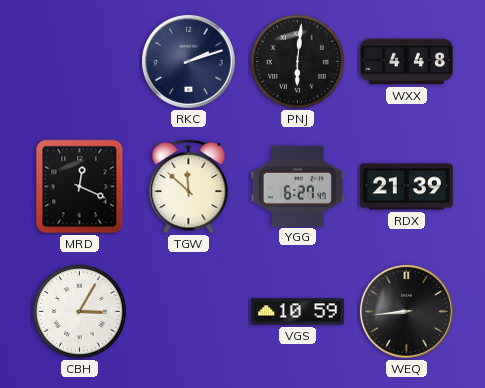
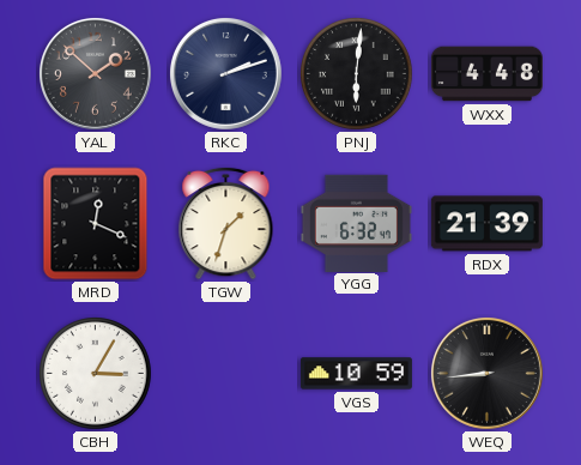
YAL: none -> 1:52 (95, 73)
TGW: 11:52 -> 1:33 (226, 223)
YGG: 6:27 -> 6:32 (356, 223)
